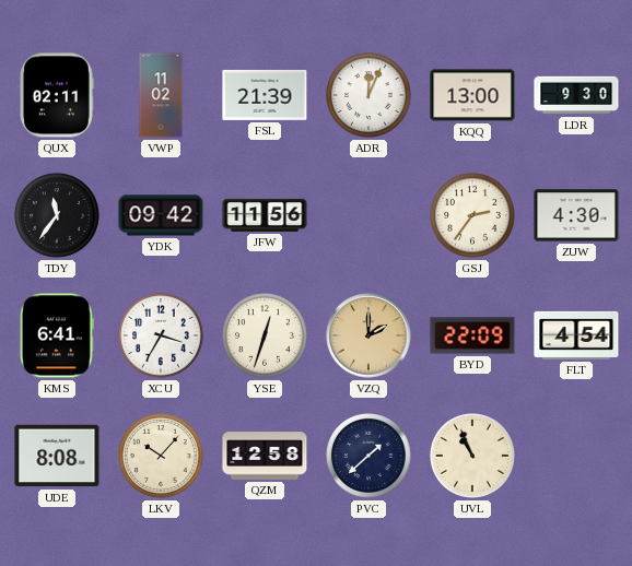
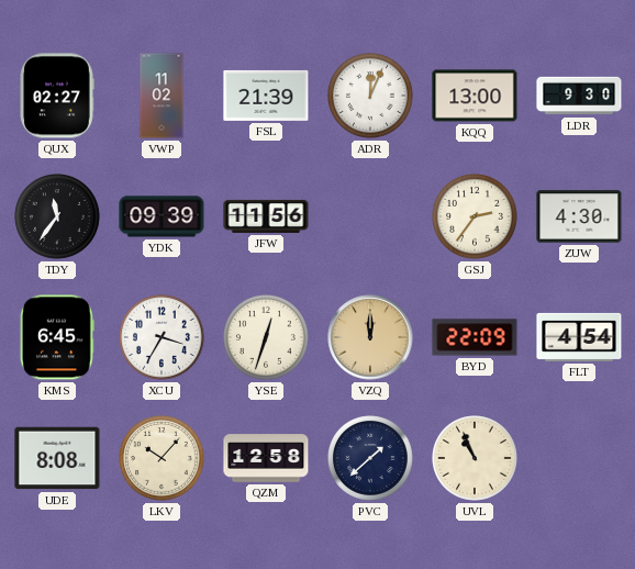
QUX: 02:11 -> 02:27 (57, 96)
YDK: 09:42 -> 09:39 (161, 216)
KMS: 6:41 -> 6:45 (57, 337)
VZQ: 2:00 -> 12:00 (370, 337)
